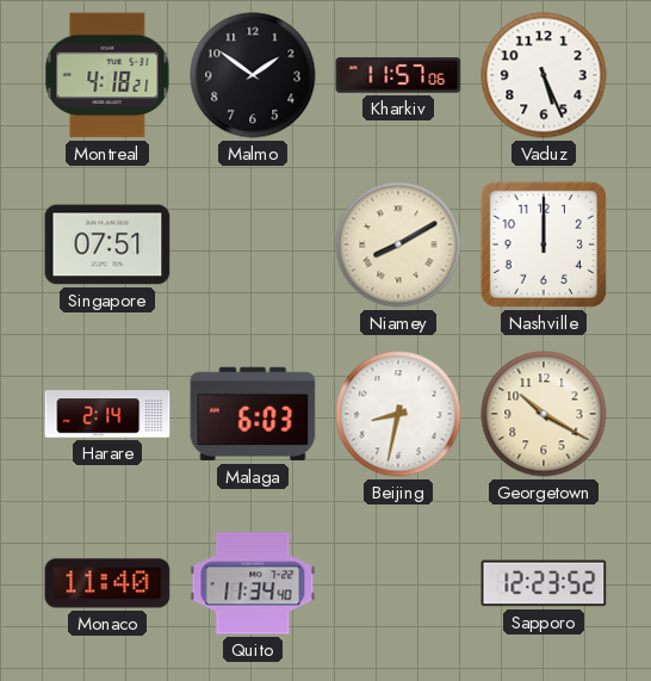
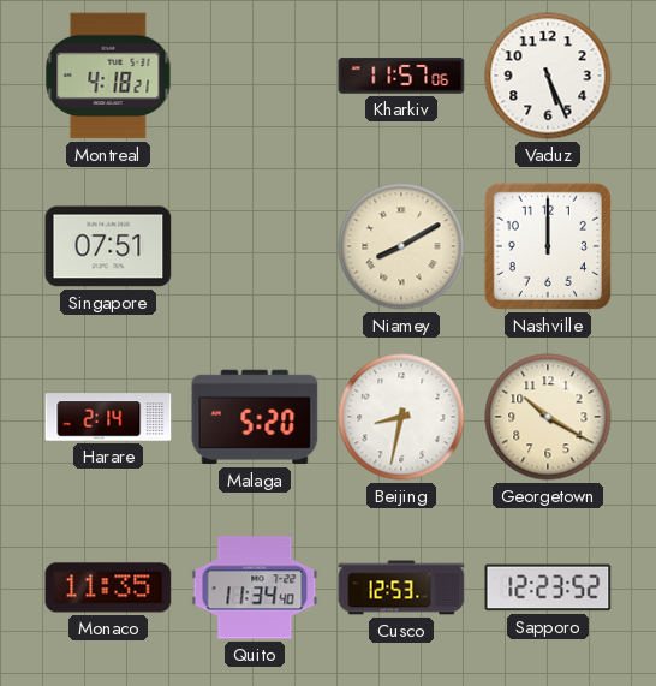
Malmo: 1:51 -> none (253, 75)
Malaga: 6:03 -> 5:20 (255, 417)
Monaco: 11:40 -> 11:35 (108, 587)
Cusco: none -> 12:53 (401, 587)
